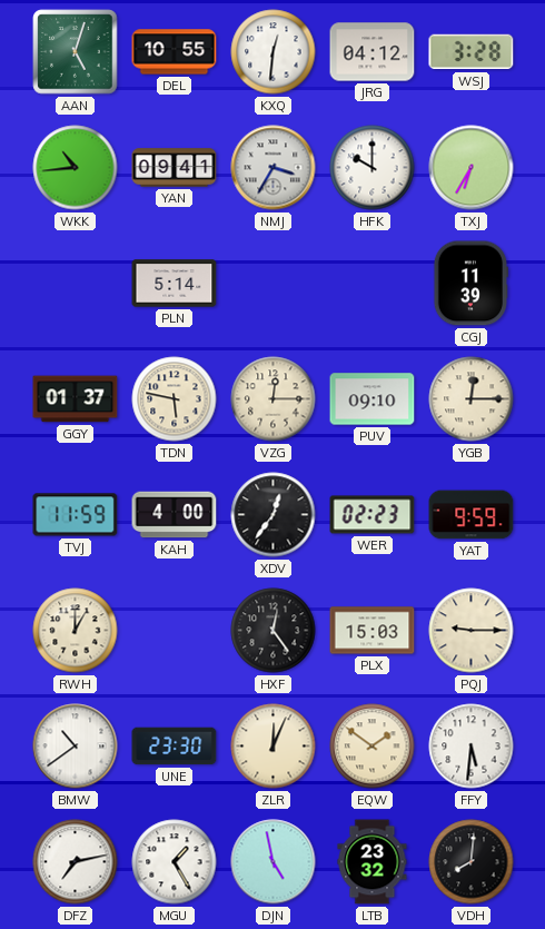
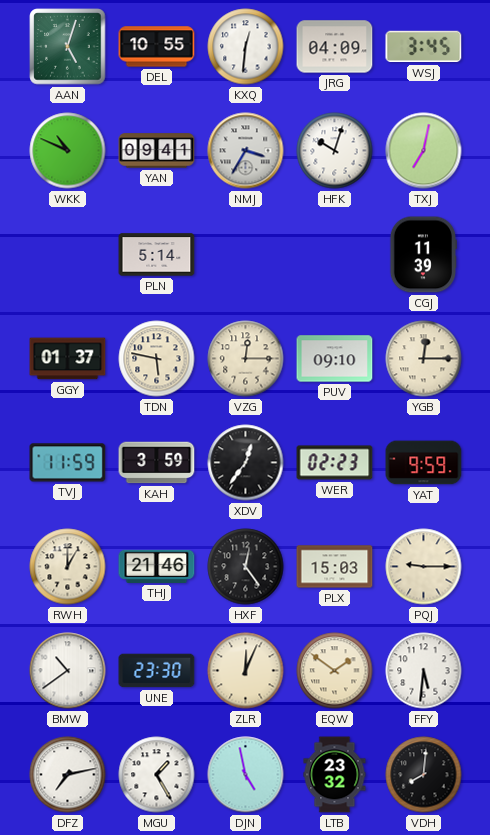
JRG: 04:12 -> 04:09 (335, 47)
WSJ: 3:28 -> 3:45 (424, 47)
WKK: 10:44 -> 10:49 (68, 151)
HFK: 10:00 -> 10:03 (335, 151)
TXJ: 6:35 -> 7:02 (424, 151)
KAH: 4:00 -> 3:59 (157, 463)
THJ: none -> 21:46 (157, 566)
